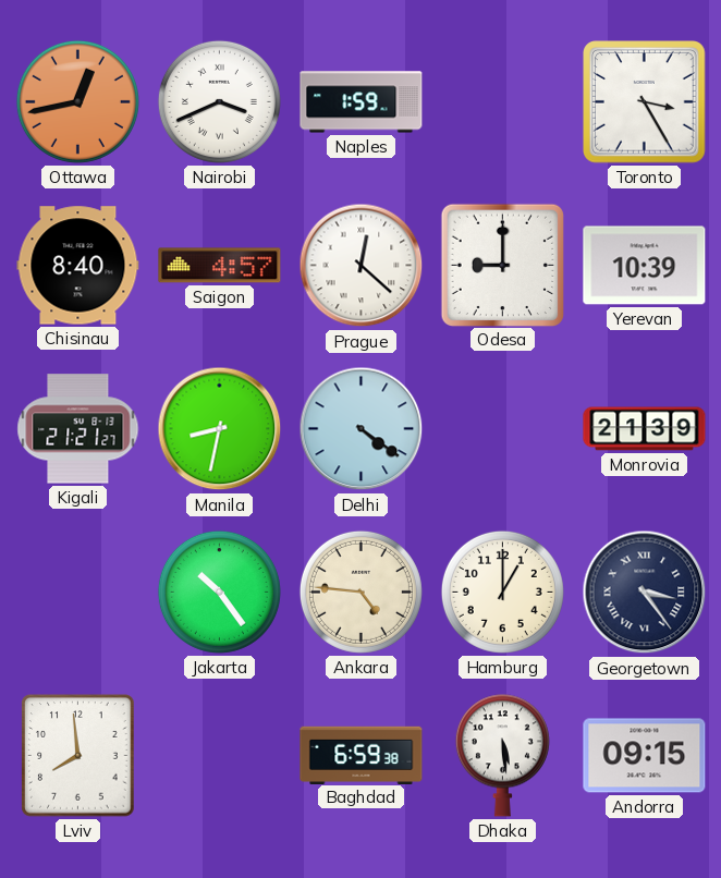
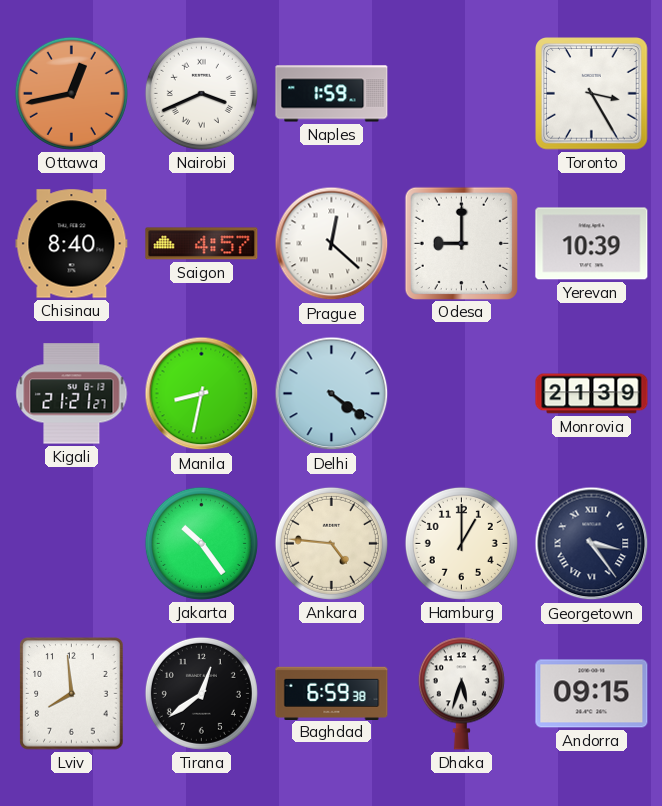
Tirana: none -> 12:39 (201, 693)
Dhaka: 5:29 -> 5:33 (461, 693)
